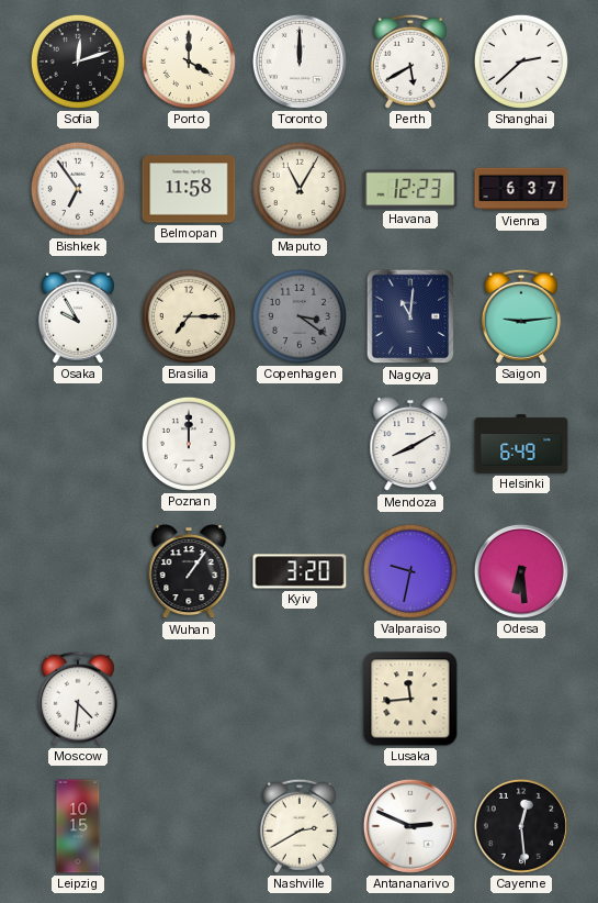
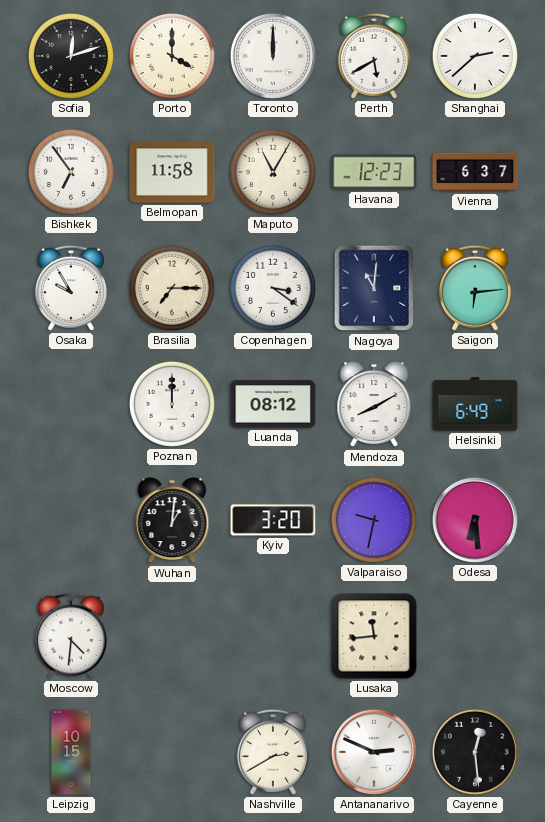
Copenhagen dial: grey -> white (273, 288)
Saigon: 9:14 -> 6:14 (475, 288)
Luanda: none -> 08:12 (273, 404)
Wuhan: 1:06 -> 1:01 (172, 521)
